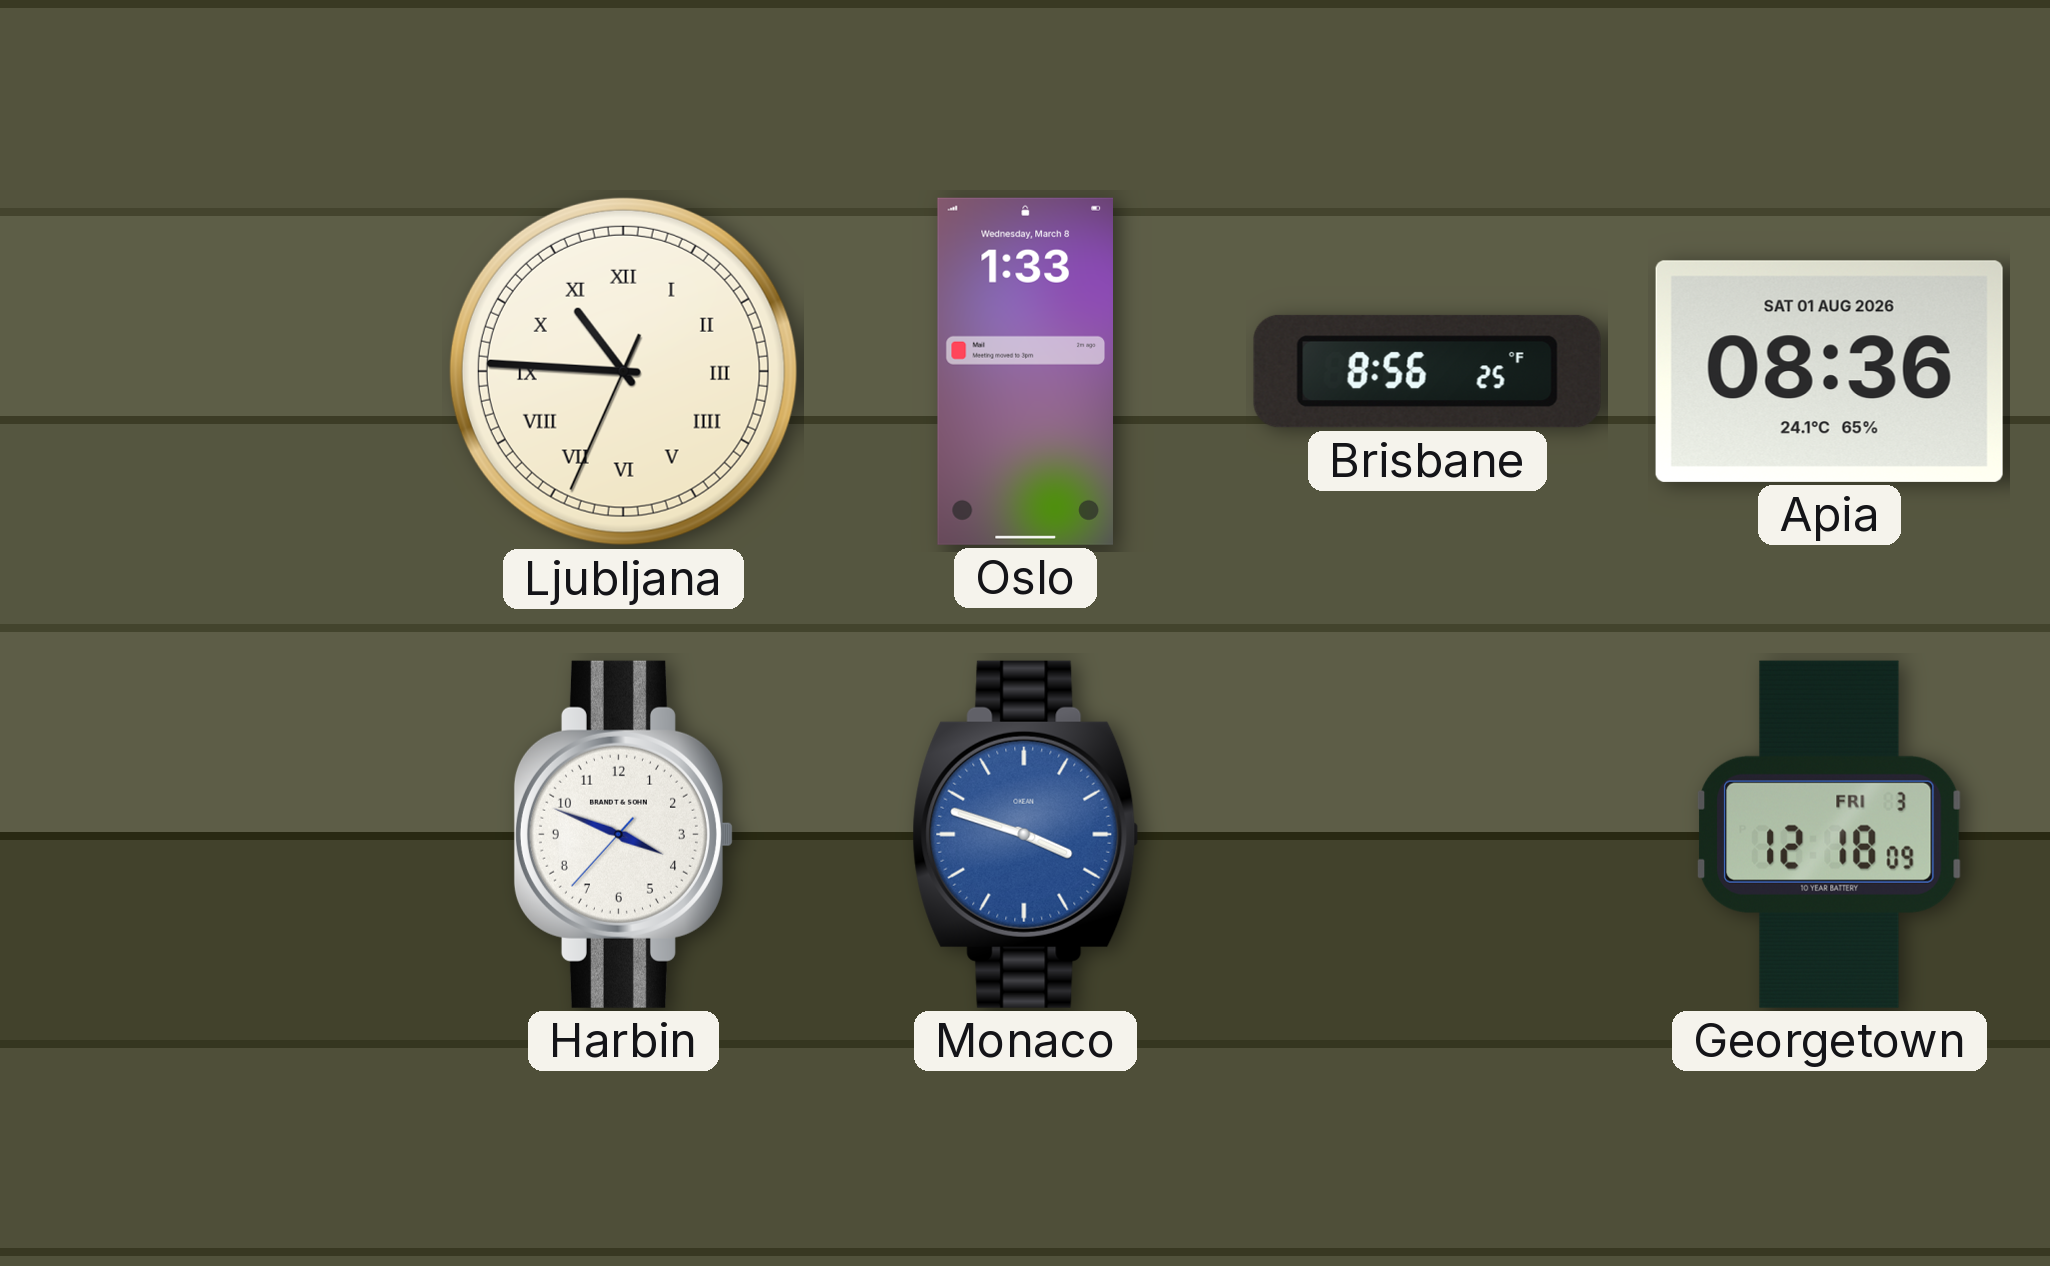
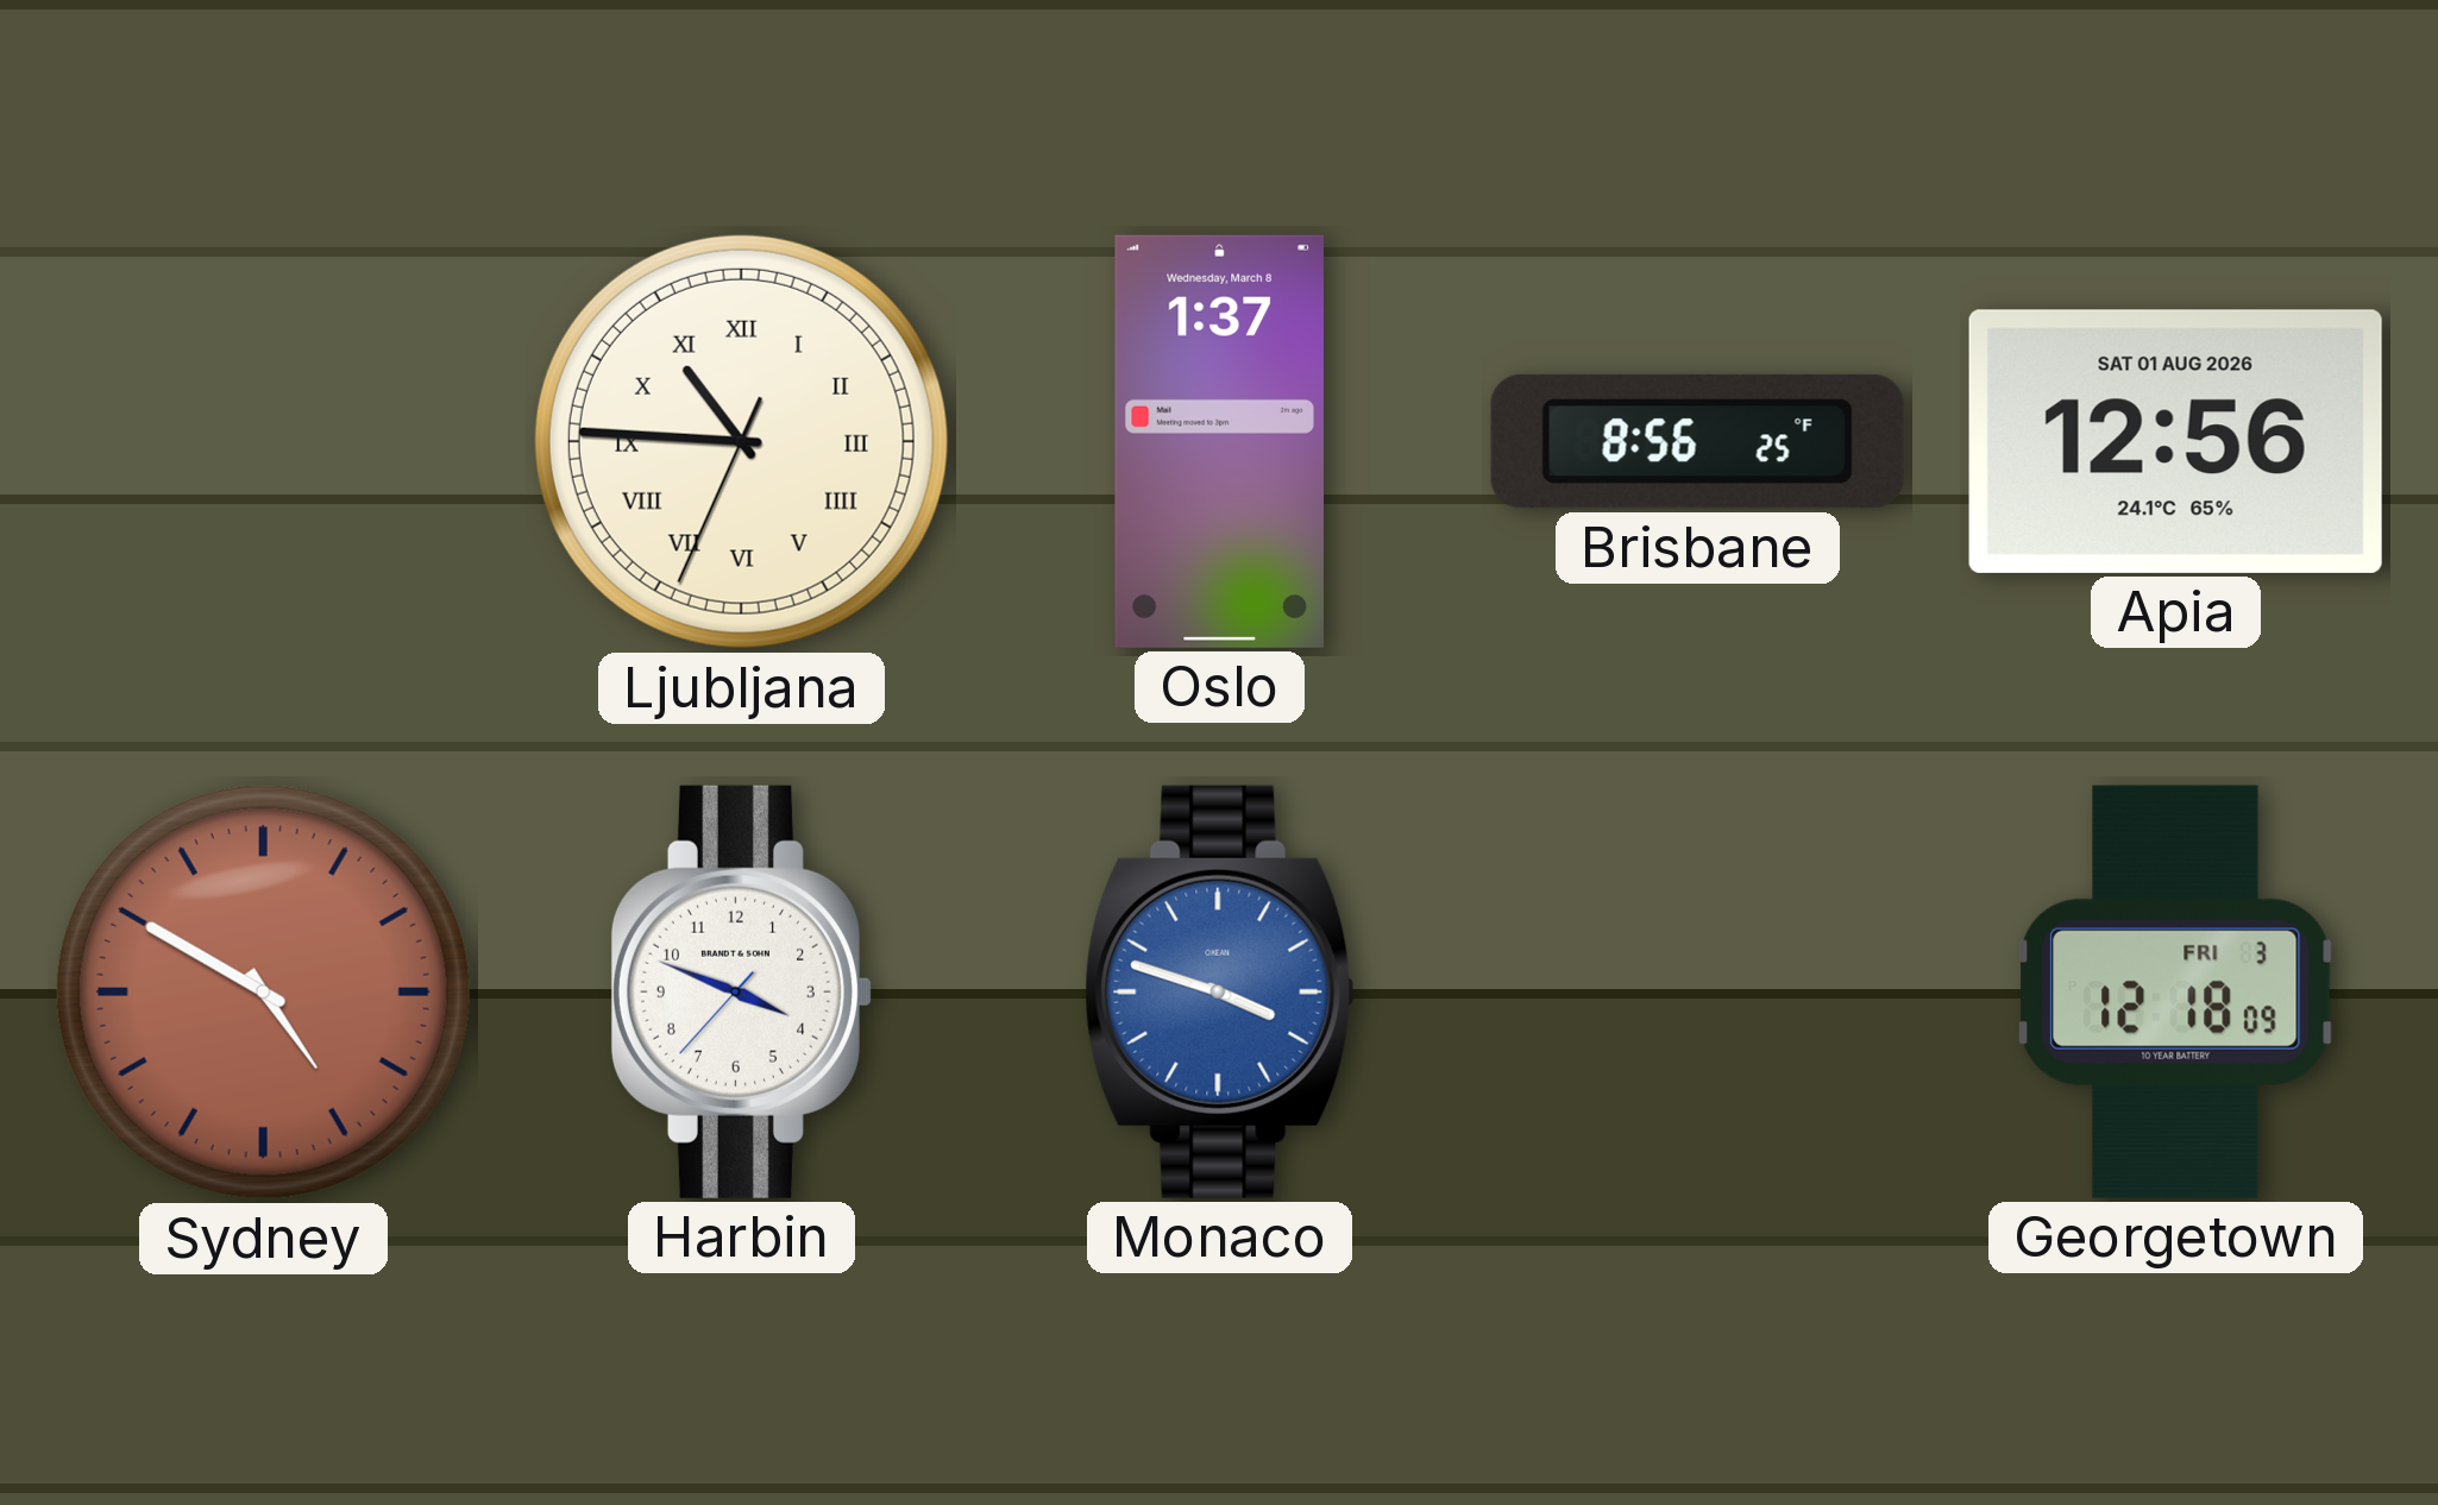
Oslo: 1:33 -> 1:37 (1219, 441)
Apia: 08:36 -> 12:56 (2175, 441)
Sydney: none -> 4:50 (263, 991)
